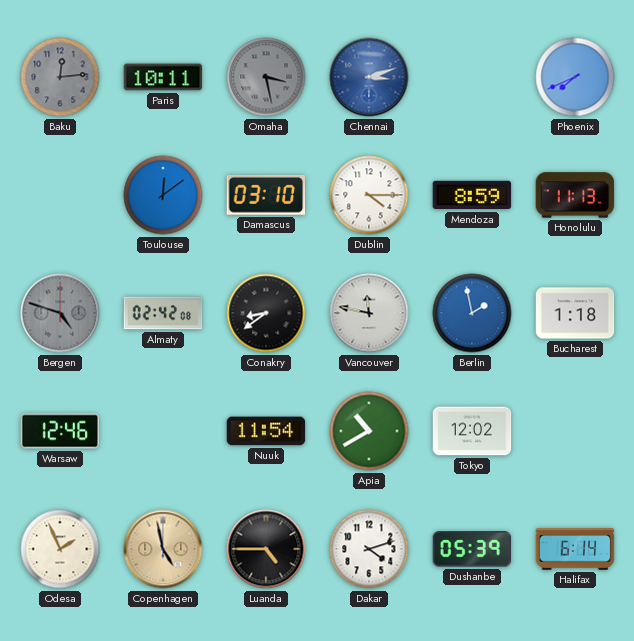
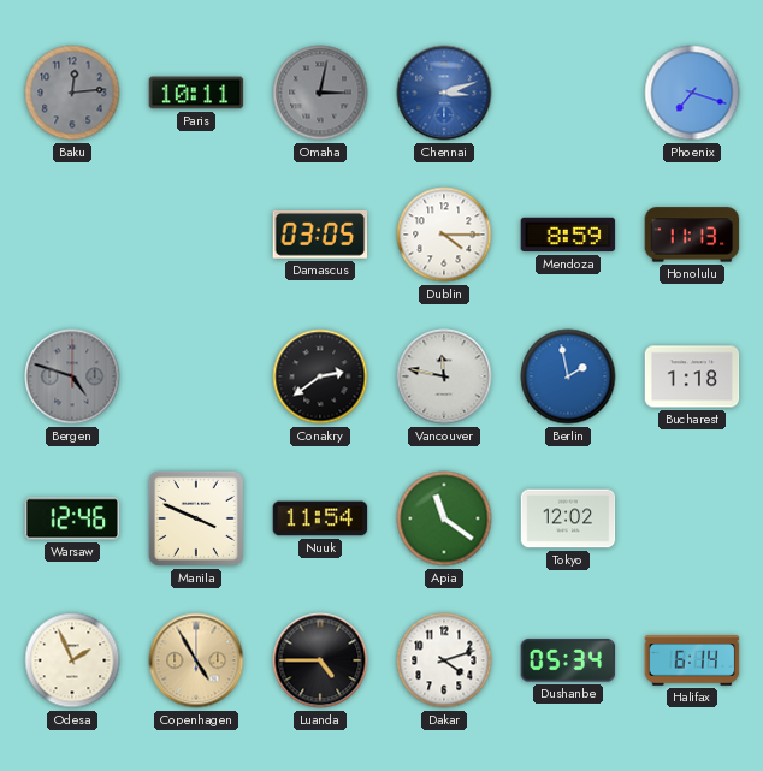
Omaha: 3:28 -> 3:02 (320, 93)
Phoenix: 7:41 -> 7:18 (692, 93)
Toulouse: 12:09 -> none (163, 195)
Damascus: 03:10 -> 03:05 (320, 235)
Almaty: 02:42 -> none (163, 313)
Conakry: 8:39 -> 2:39 (320, 376)
Manila: none -> 3:49 (196, 518)
Apia: 10:40 -> 11:21 (444, 518)
Copenhagen: 4:58 -> 4:55 (196, 660)
Dushanbe: 05:39 -> 05:34 (568, 660)
